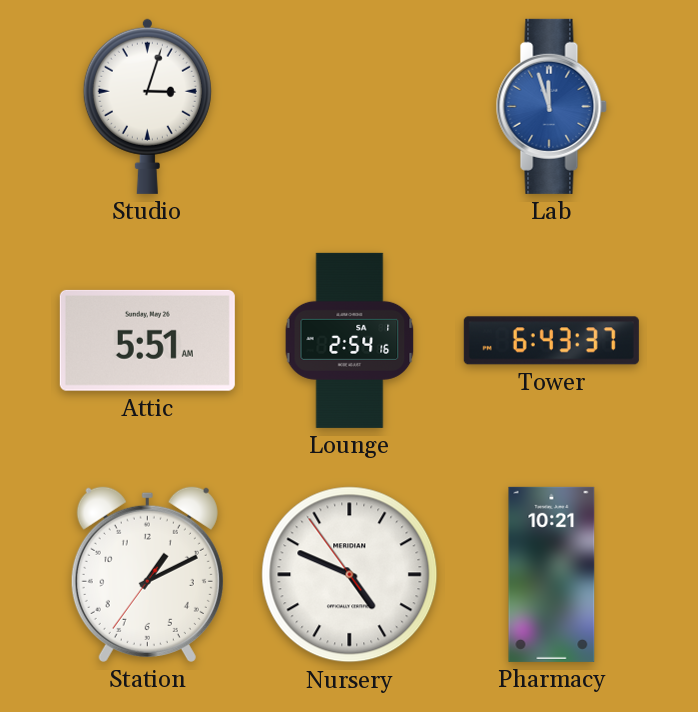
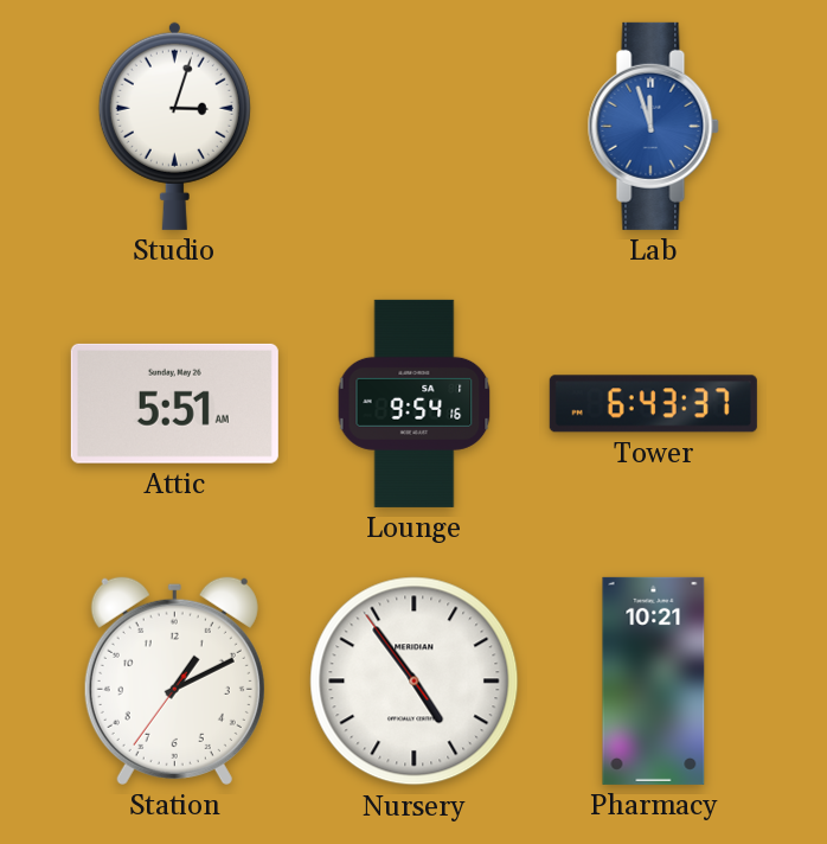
Lounge: 2:54 -> 9:54 (415, 403)
Nursery: 4:48 -> 4:53 (415, 682)
